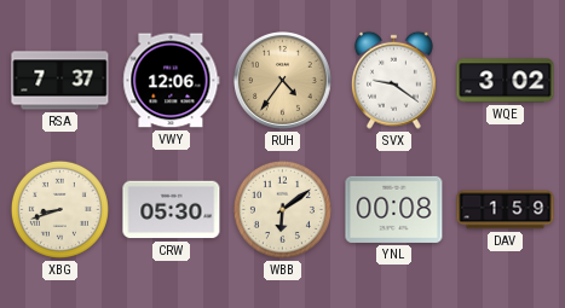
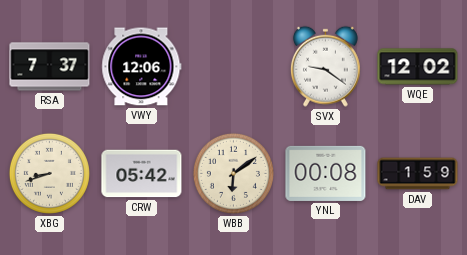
RUH: 4:36 -> none (283, 81)
WQE: 3:02 -> 12:02 (418, 67)
CRW: 05:30 -> 05:42 (142, 174)
